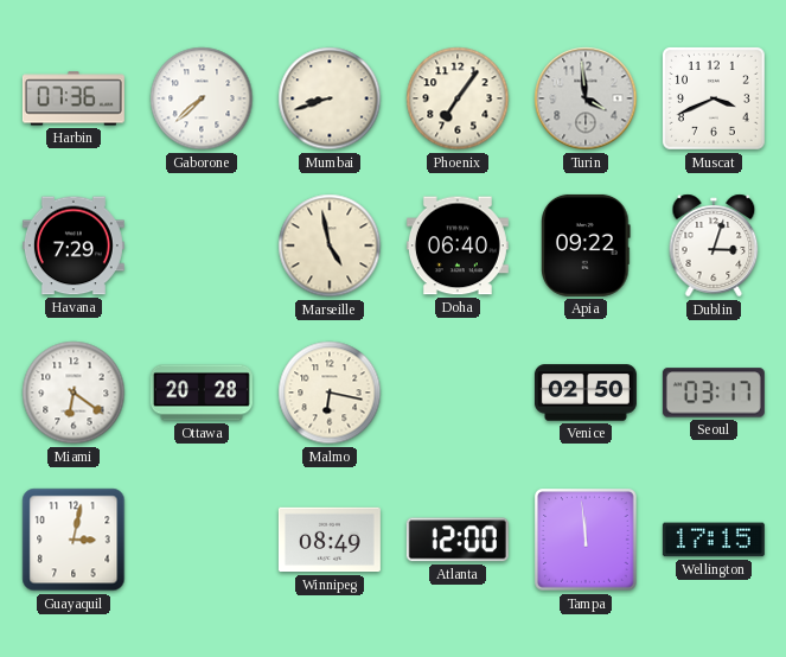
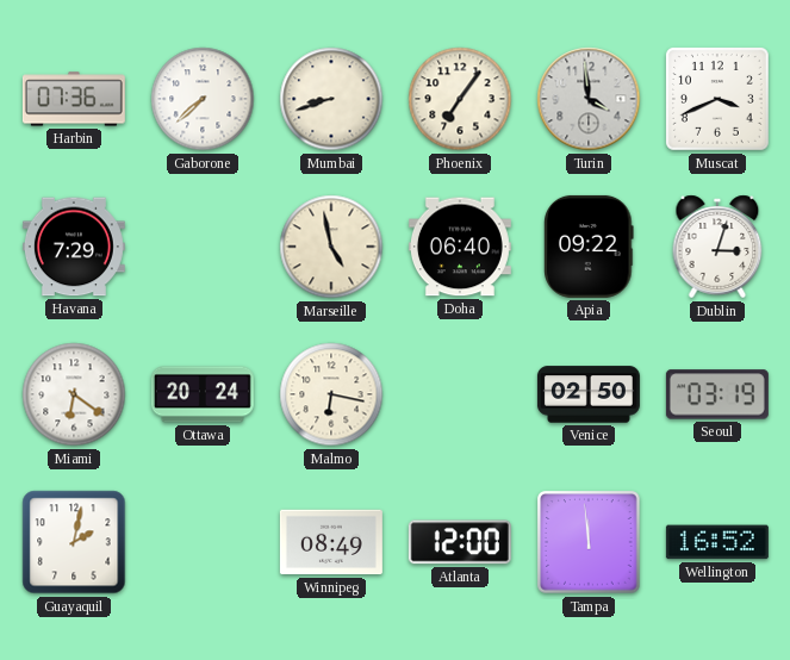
Ottawa: 20:28 -> 20:24 (203, 394)
Seoul: 03:17 -> 03:19 (717, 394)
Guayaquil: 3:02 -> 2:02 (74, 542)
Wellington: 17:15 -> 16:52 (717, 542)
